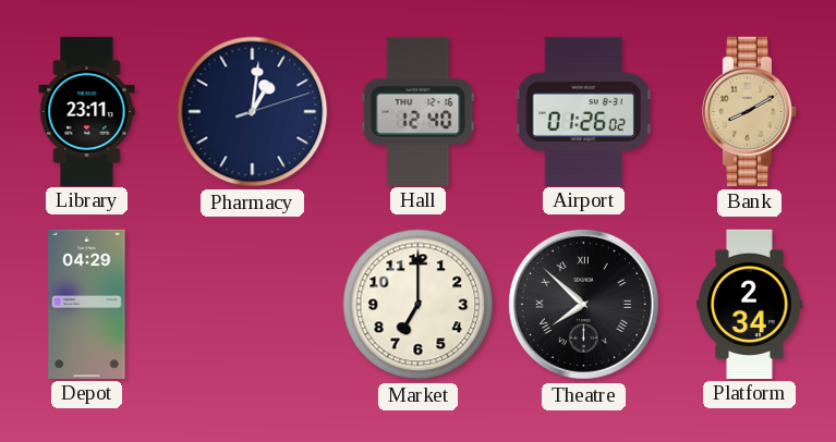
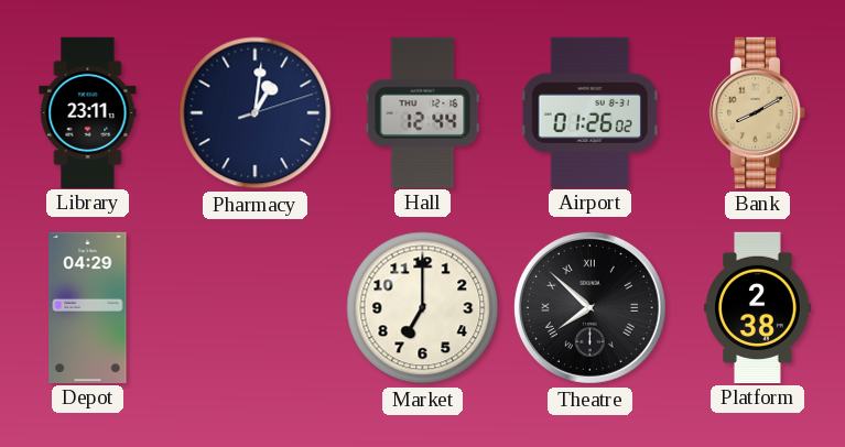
Hall: 12:40 -> 12:44 (423, 112)
Platform: 2:34 -> 2:38 (758, 307)
